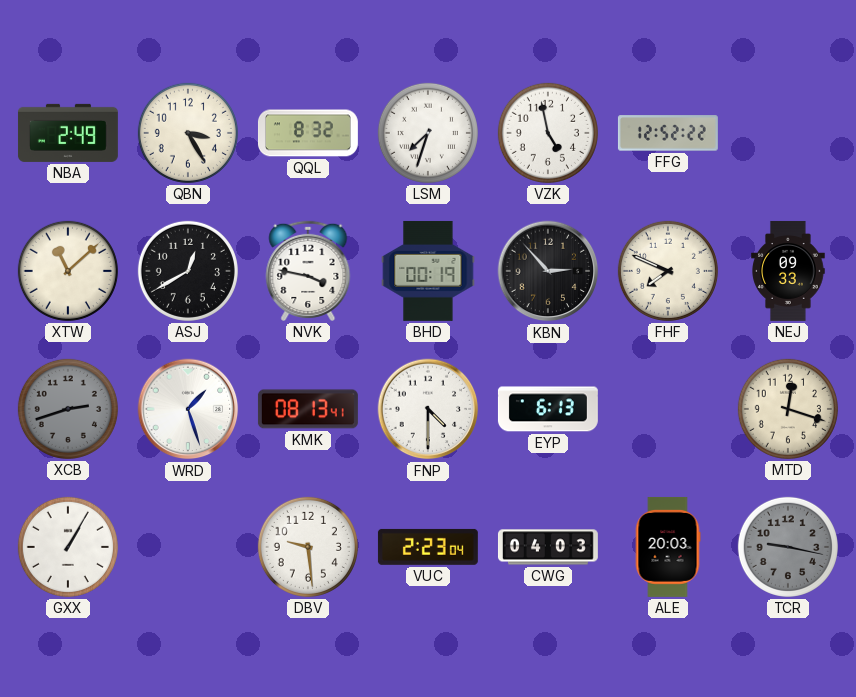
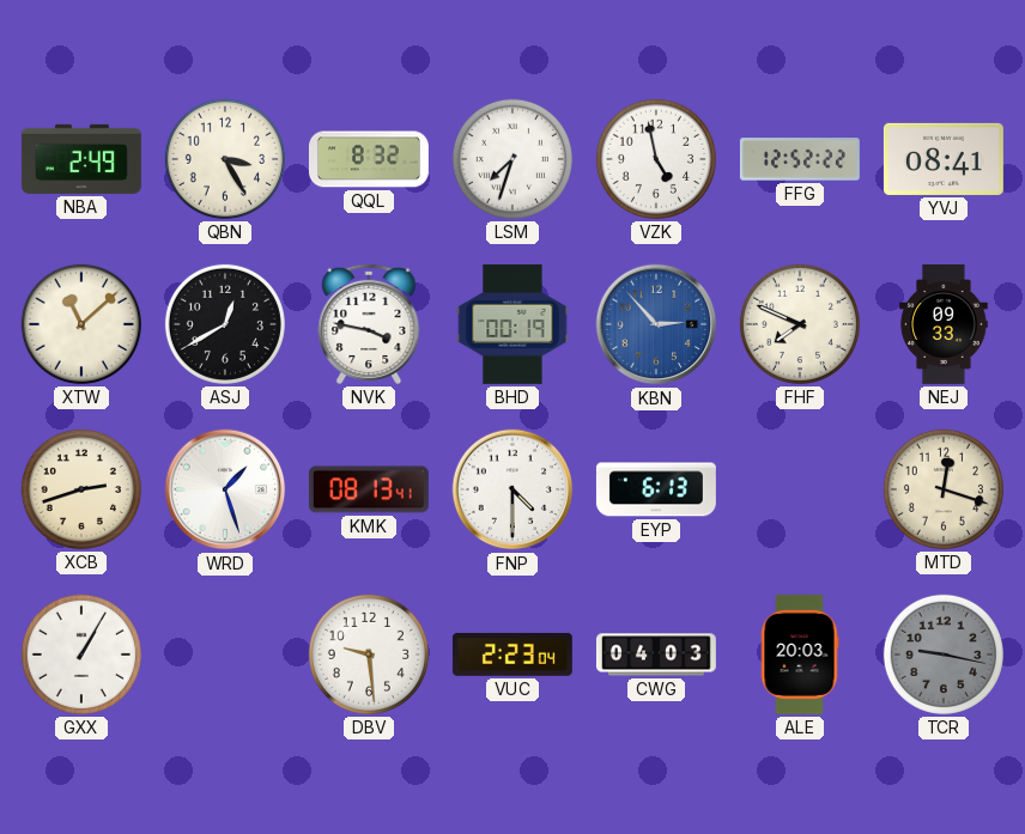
YVJ: none -> 08:41 (944, 159)
KBN dial: black -> blue (656, 324)
XCB dial: grey -> cream (81, 489)
